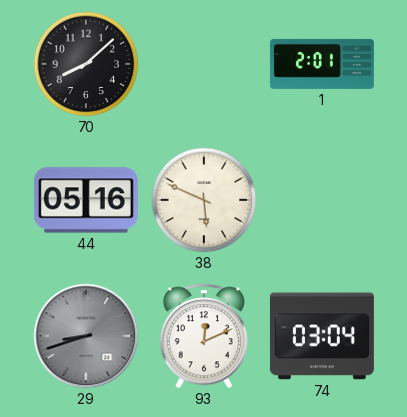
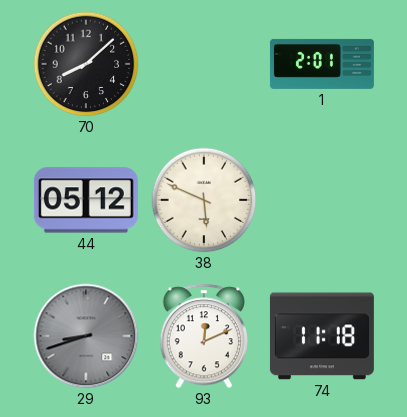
44: 05:16 -> 05:12 (86, 200)
74: 03:04 -> 11:18 (322, 336)
